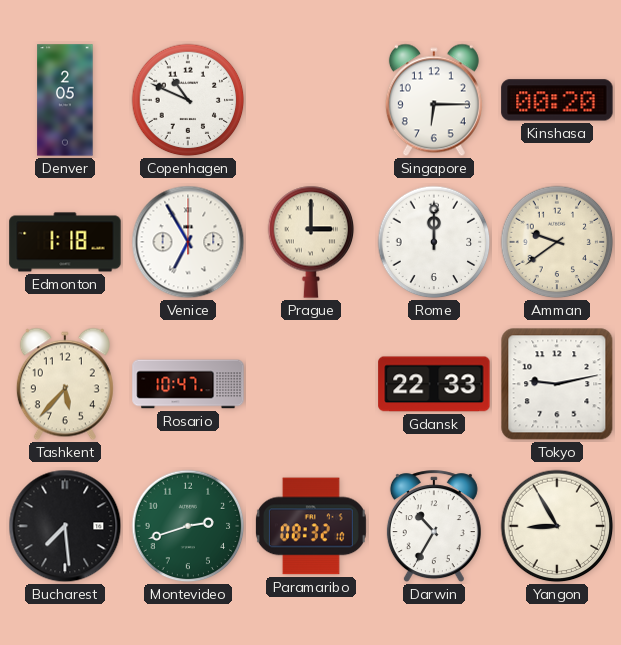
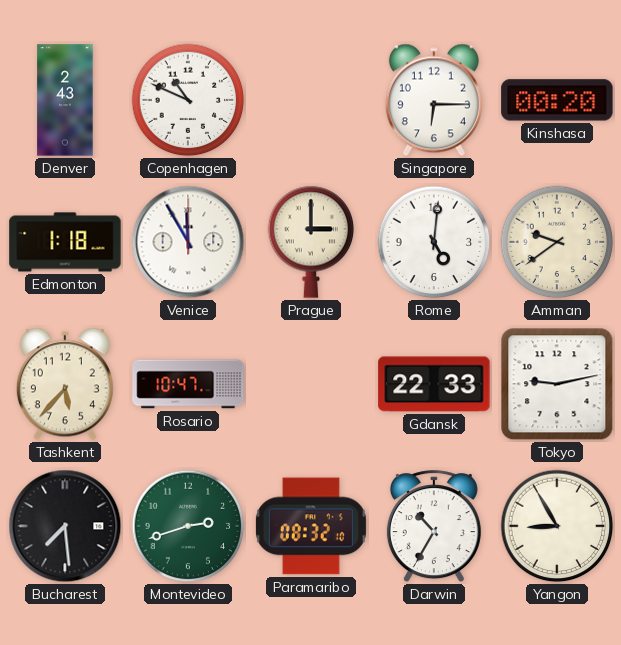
Denver: 2:05 -> 2:43 (65, 100)
Venice: 6:55 -> 11:55 (188, 242)
Rome: 12:00 -> 5:01 (434, 242)
